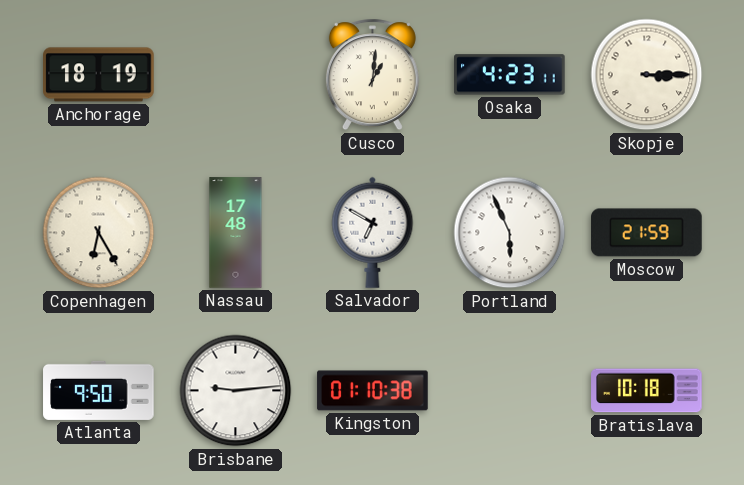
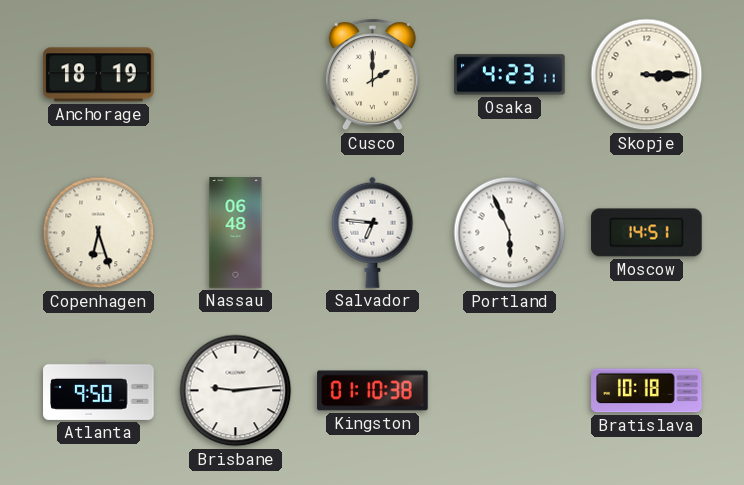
Cusco: 1:01 -> 2:00 (372, 75)
Copenhagen: 6:25 -> 6:27 (99, 233)
Nassau: 17:48 -> 06:48 (236, 233)
Salvador: 6:50 -> 6:46 (373, 232)
Moscow: 21:59 -> 14:51 (647, 233)
